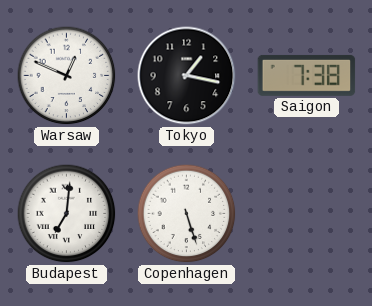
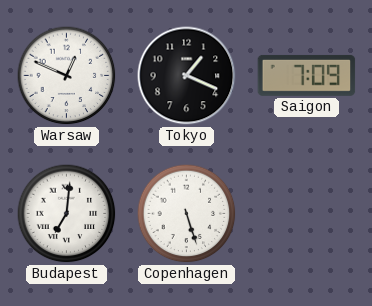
Tokyo: 1:17 -> 1:19 (187, 76)
Saigon: 7:38 -> 7:09 (307, 75)
